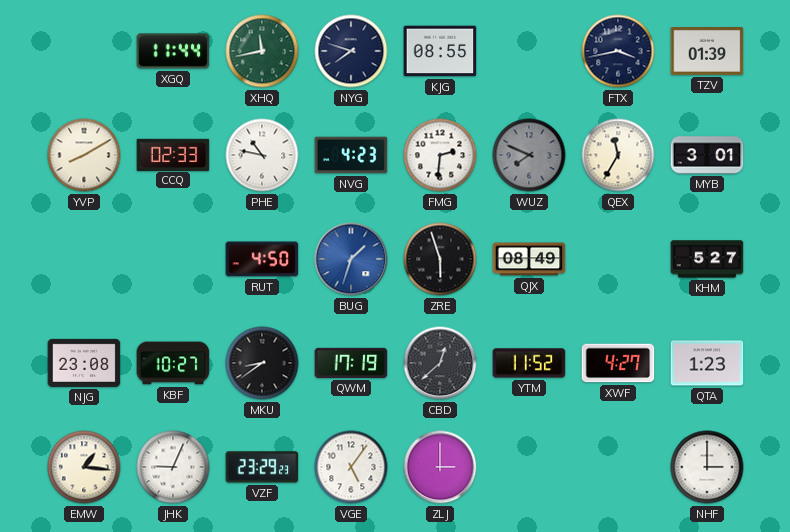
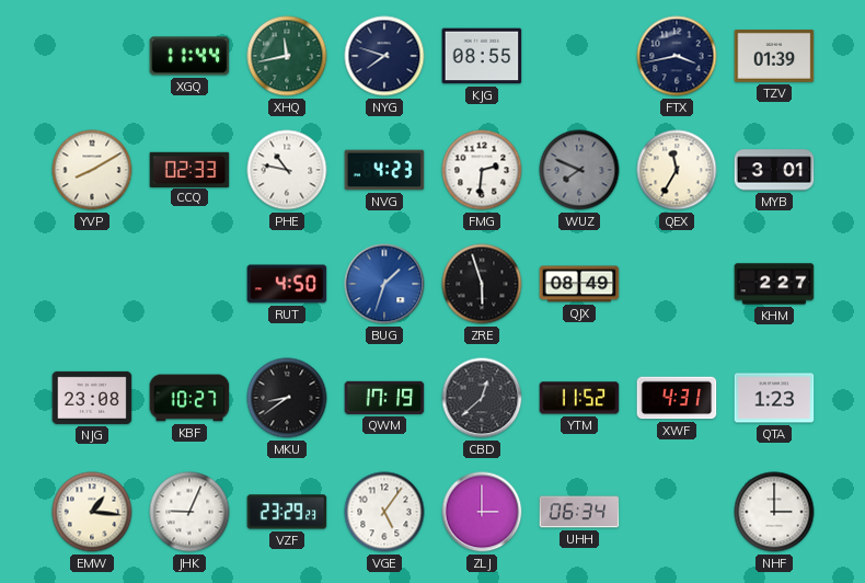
KHM: 5:27 -> 2:27 (774, 284)
XWF: 4:27 -> 4:31 (677, 398)
UHH: none -> 06:34 (579, 512)
